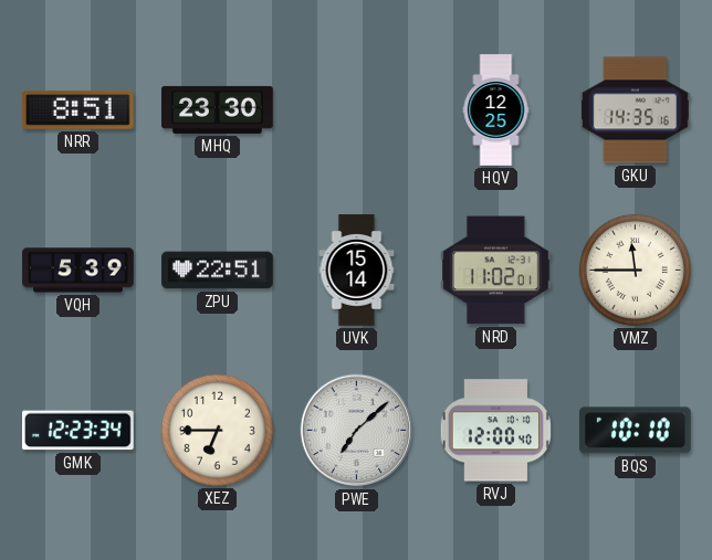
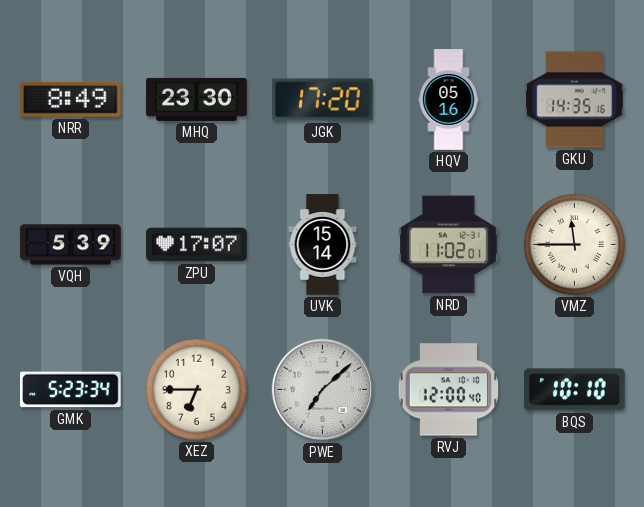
NRR: 8:51 -> 8:49 (70, 99)
JGK: none -> 17:20 (322, 100)
HQV: 12:25 -> 05:16 (449, 100)
ZPU: 22:51 -> 17:07 (197, 245)
GMK: 12:23 -> 5:23 (71, 390)
